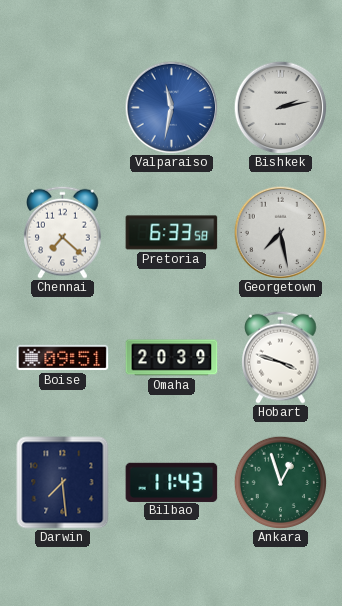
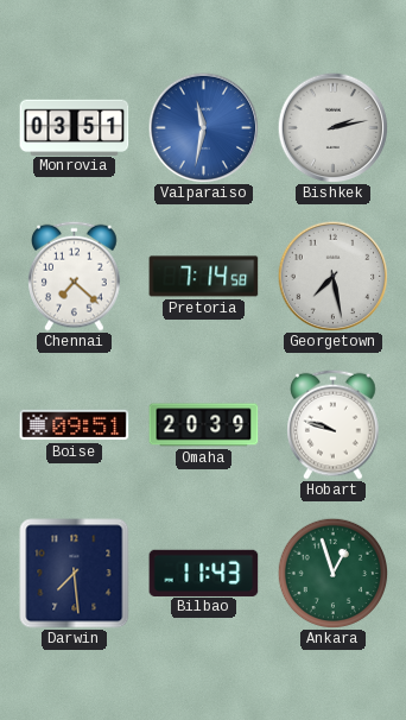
Monrovia: none -> 03:51 (75, 127)
Pretoria: 6:33 -> 7:14 (204, 277)
Hobart: 3:48 -> 9:48 (334, 424)
